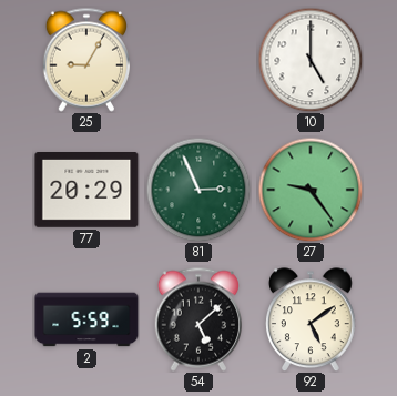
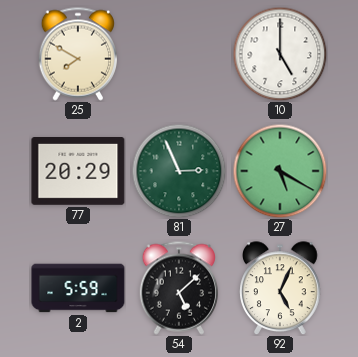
25: 9:05 -> 7:50 (77, 54)
27: 9:24 -> 5:20 (280, 171)
92: 5:09 -> 5:04 (281, 288)
